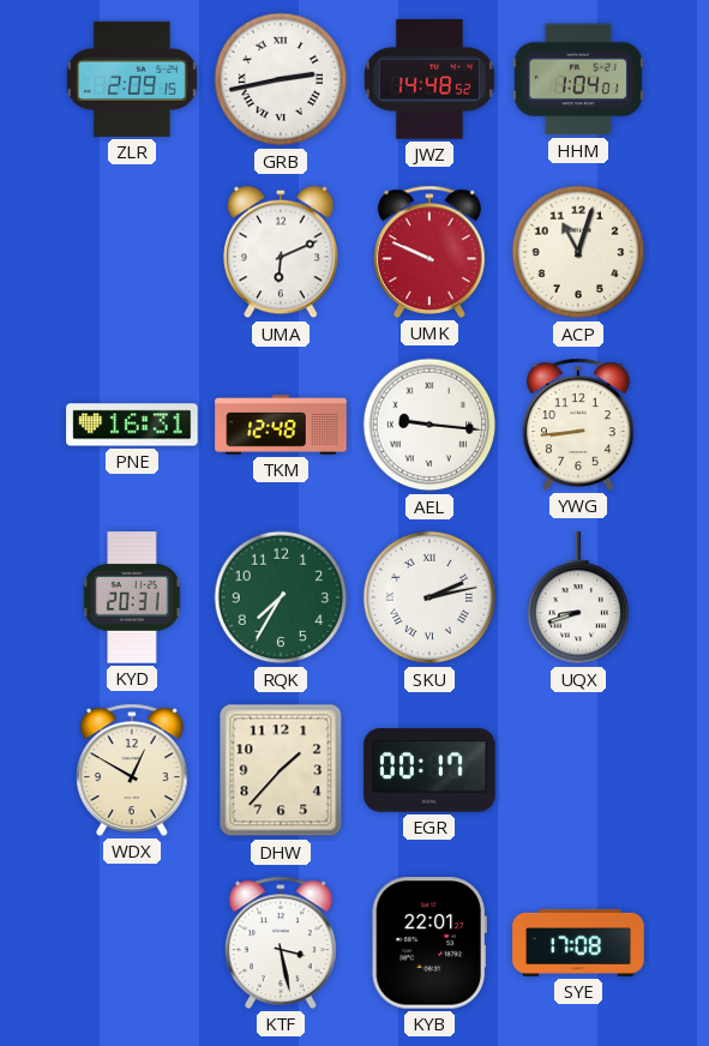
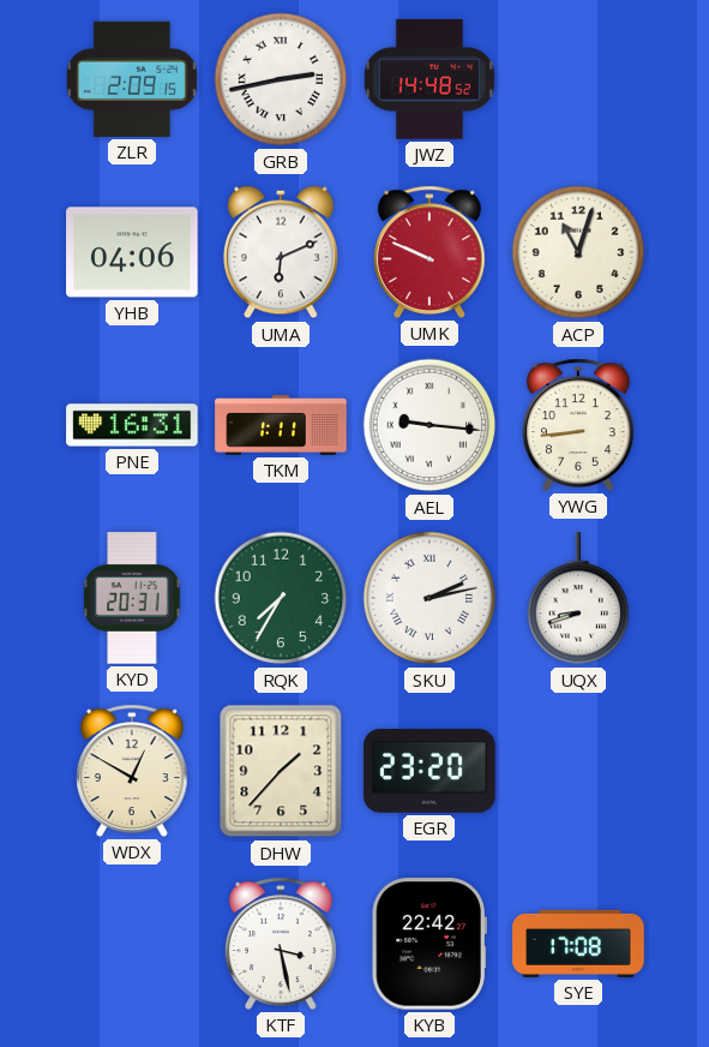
HHM: 1:04 -> none (578, 79)
YHB: none -> 04:06 (132, 252)
TKM: 12:48 -> 1:11 (281, 425)
EGR: 00:17 -> 23:20 (429, 771)
KYB: 22:01 -> 22:42 (428, 944)
